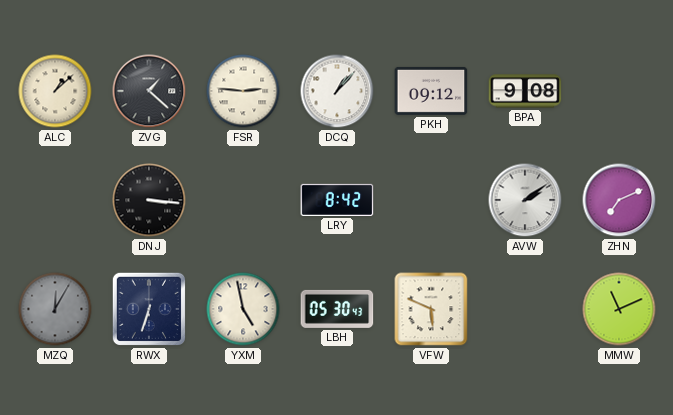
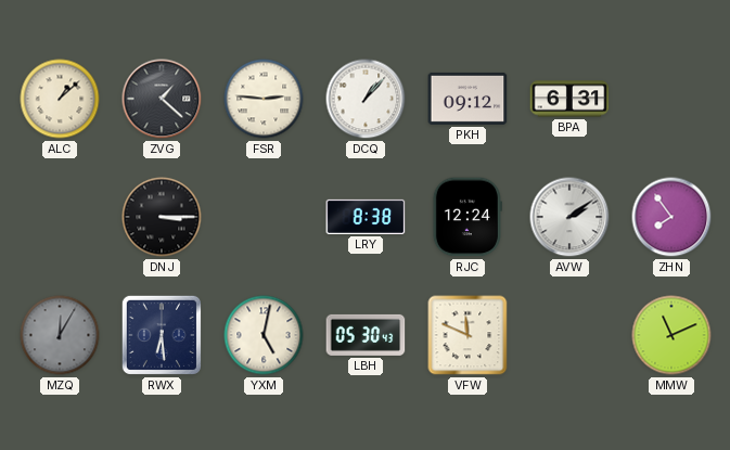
BPA: 9:08 -> 6:31 (569, 99)
DNJ: 3:16 -> 3:15 (162, 217)
LRY: 8:42 -> 8:38 (366, 217)
RJC: none -> 12:24 (468, 217)
ZHN: 7:11 -> 7:54 (671, 217)
RWX: 6:33 -> 6:29 (162, 335)
YXM: 4:58 -> 5:02 (264, 335)
VFW: 5:49 -> 11:49 (468, 335)
